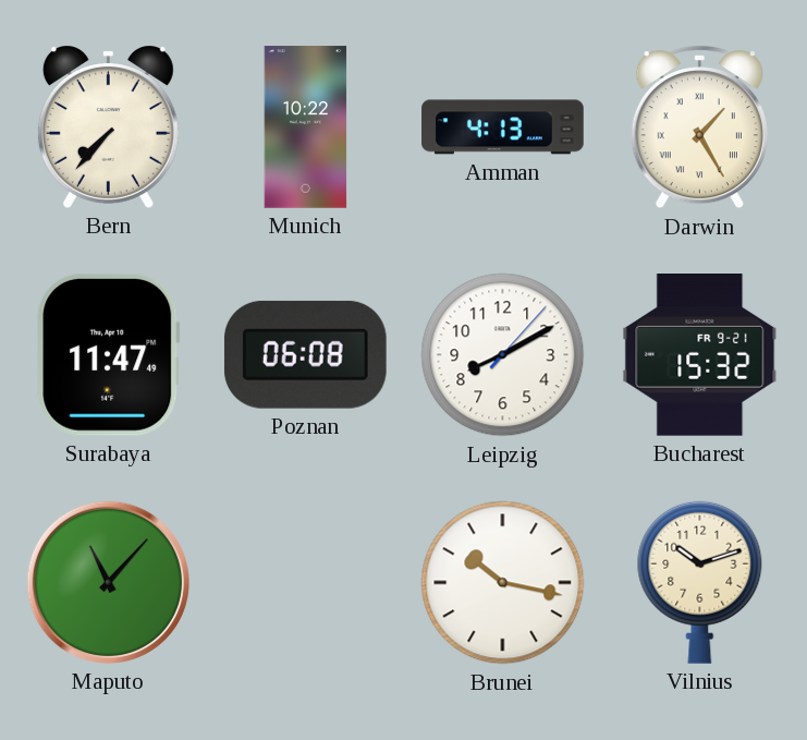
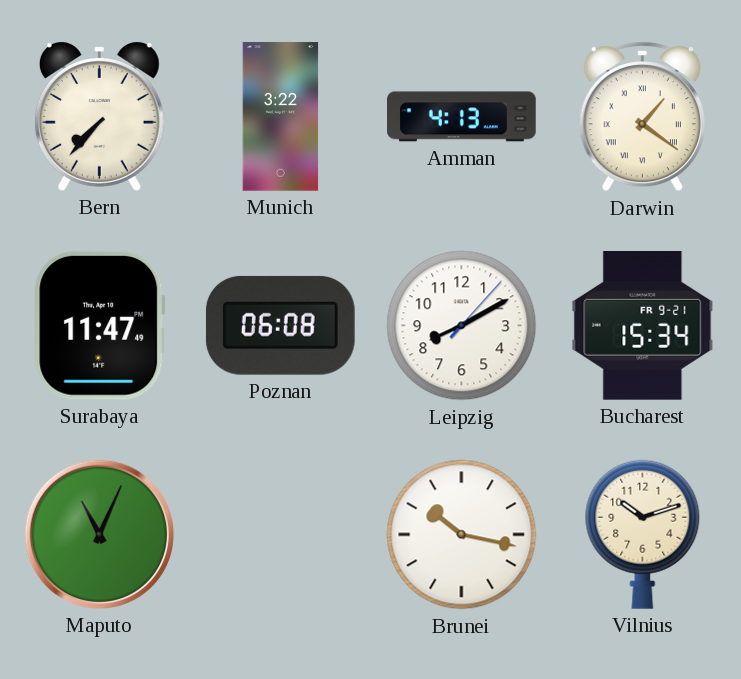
Munich: 10:22 -> 3:22 (281, 117)
Darwin: 1:25 -> 1:21 (642, 116)
Bucharest: 15:32 -> 15:34 (643, 326)
Maputo: 11:07 -> 11:04 (99, 534)
